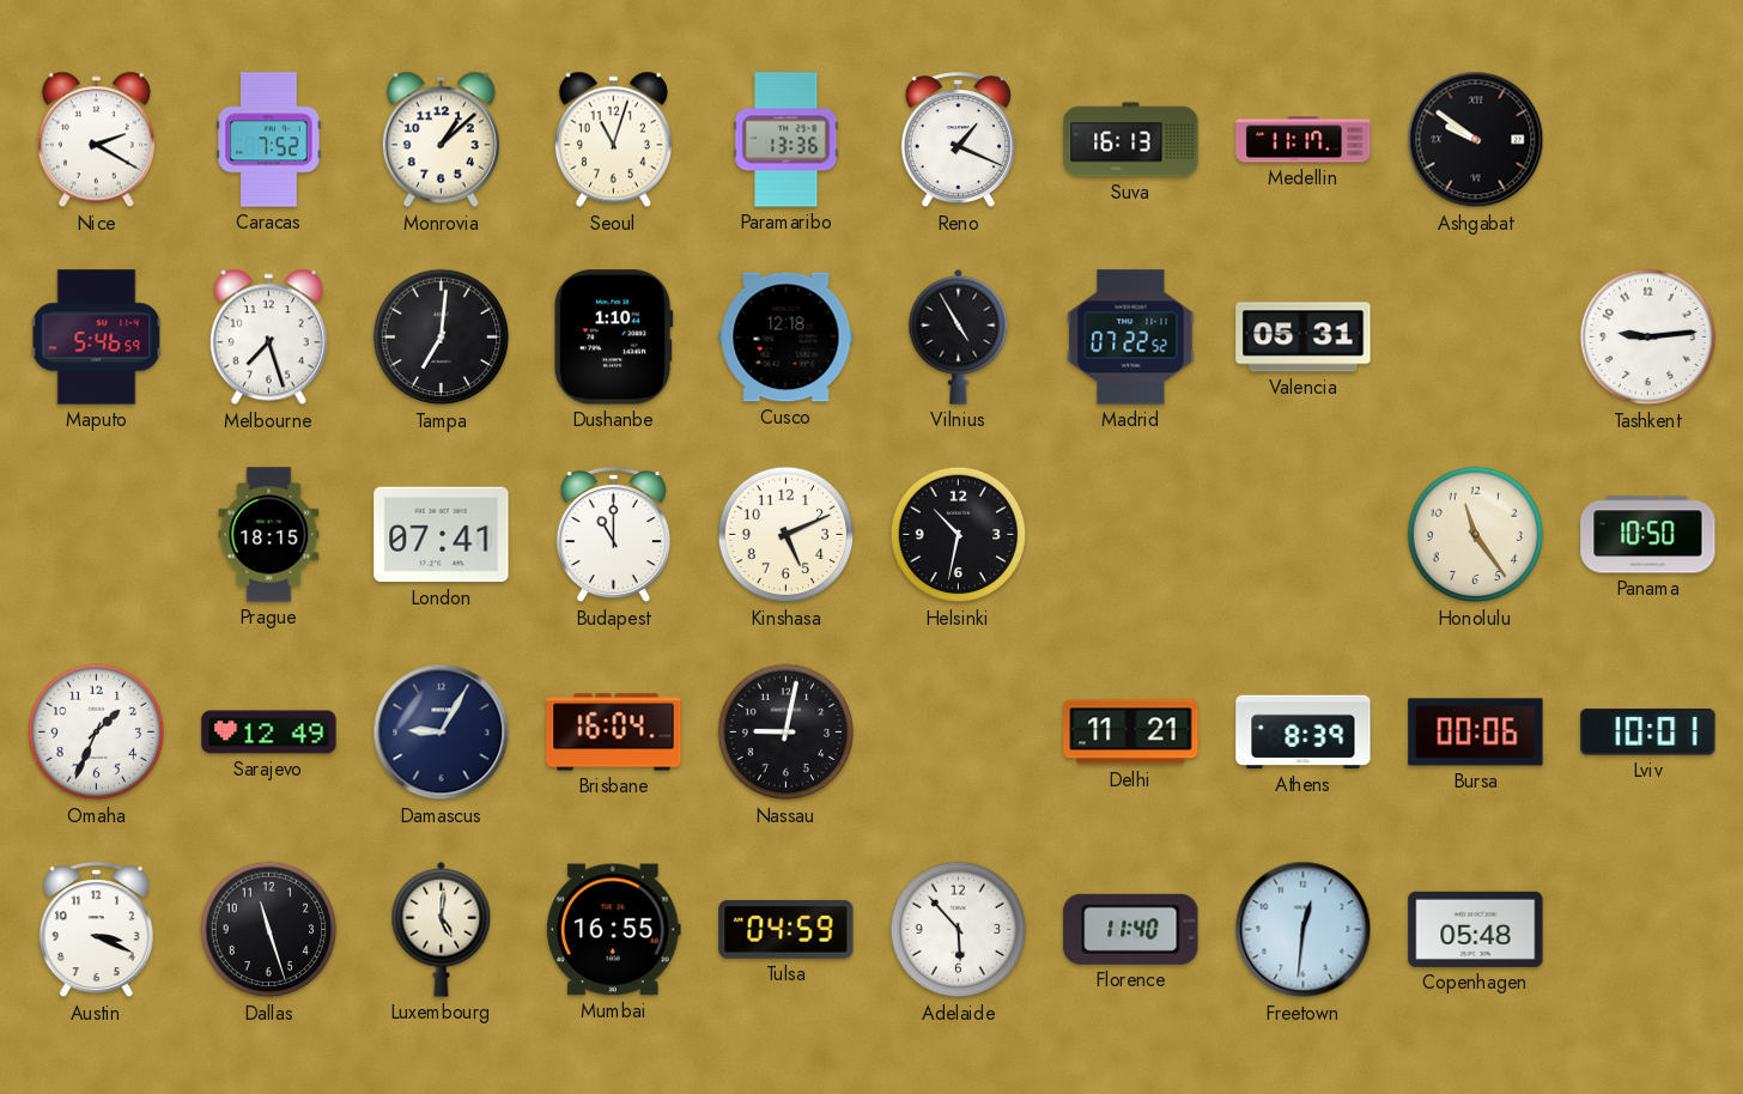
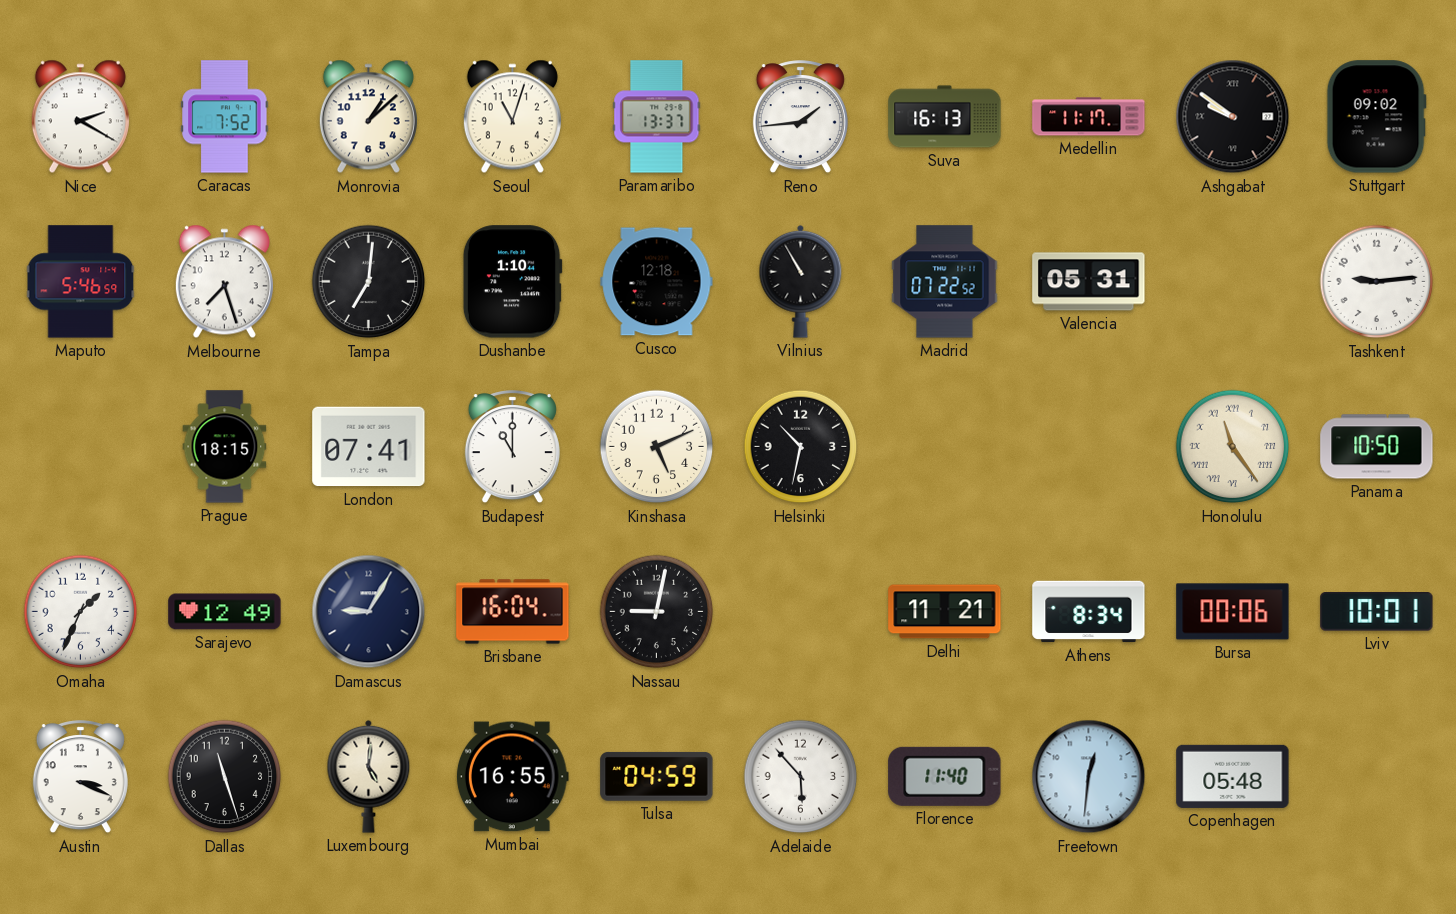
Paramaribo: 13:36 -> 13:37 (657, 117)
Reno: 1:19 -> 1:44 (800, 117)
Stuttgart: none -> 09:02 (1376, 117)
Vilnius: 4:55 -> 10:55 (801, 281)
Honolulu numerals: Arabic -> Roman (1233, 447)
Athens: 8:39 -> 8:34 (1089, 612)
